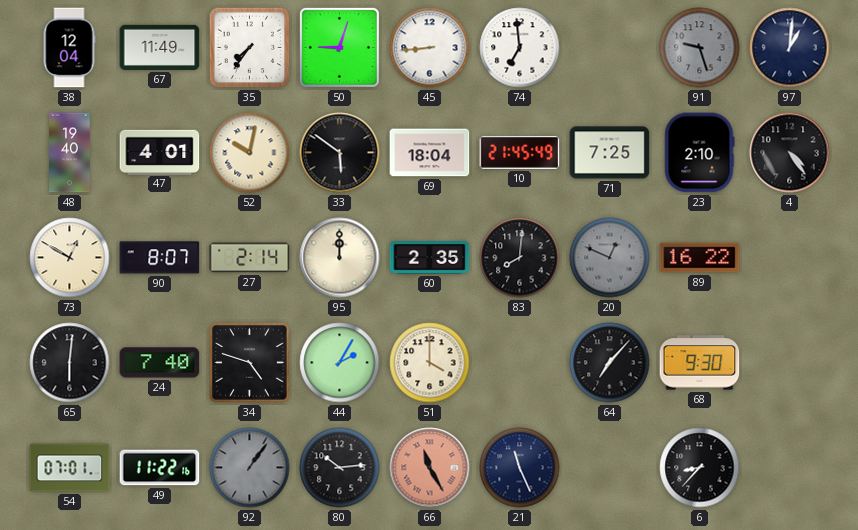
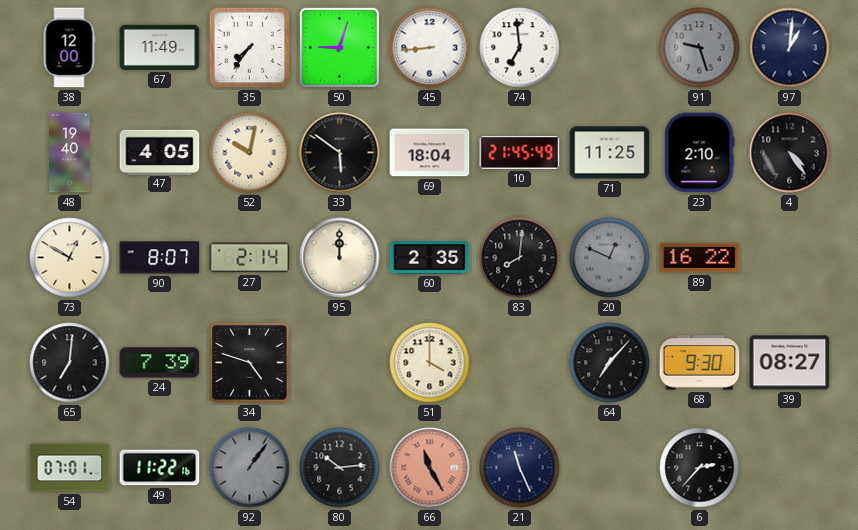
38: 12:04 -> 12:00 (69, 48)
47: 4:01 -> 4:05 (160, 152)
71: 7:25 -> 11:25 (610, 153)
65: 6:01 -> 7:01 (70, 363)
24: 7:40 -> 7:39 (160, 363)
44: 2:05 -> none (340, 363)
39: none -> 08:27 (790, 363)
6: 8:37 -> 2:37 (700, 468)
